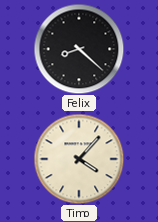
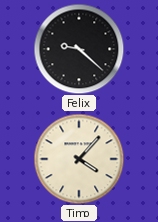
Felix: 8:22 -> 9:22 (79, 49)
